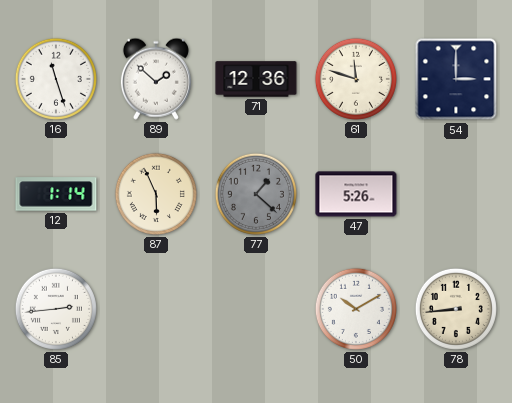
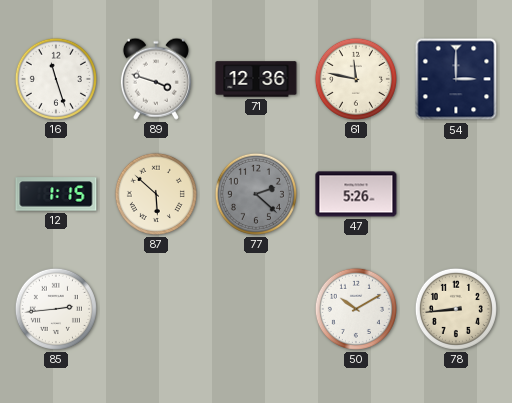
89: 1:52 -> 3:48 (156, 79)
61: 11:48 -> 11:47 (356, 79)
12: 1:14 -> 1:15 (56, 194)
87: 5:56 -> 5:52 (156, 194)
77: 1:22 -> 2:22 (256, 194)
